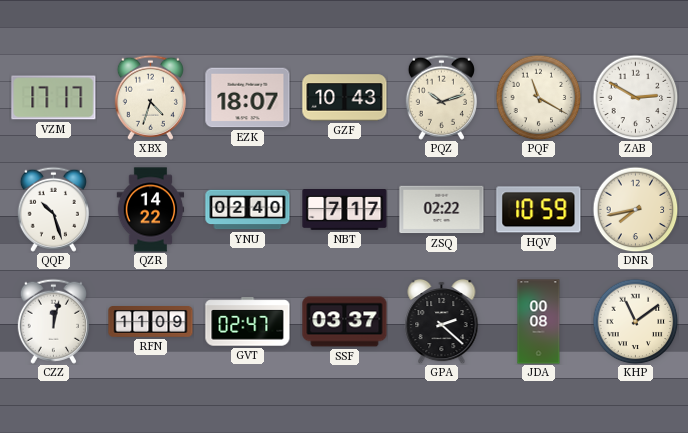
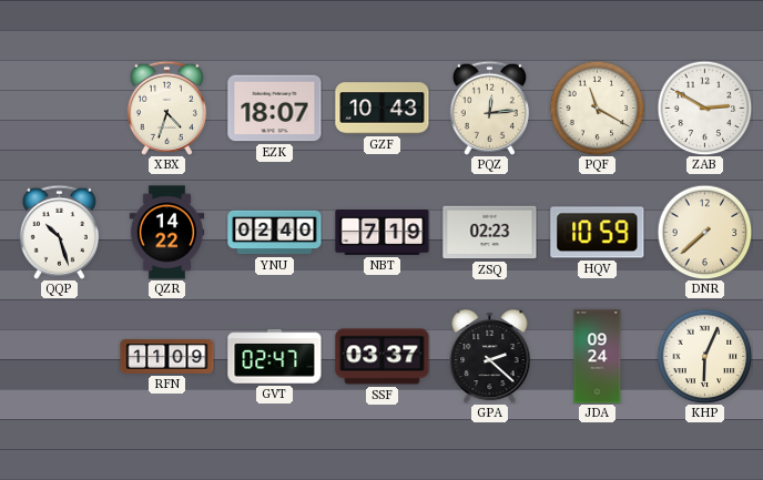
VZM: 17:17 -> none (54, 98)
PQZ: 10:12 -> 12:14 (489, 108)
NBT: 7:17 -> 7:19 (383, 233)
ZSQ: 02:22 -> 02:23 (490, 233)
DNR: 7:43 -> 7:38 (704, 232)
CZZ: 12:02 -> none (53, 321)
JDA: 00:08 -> 09:24 (598, 357)
KHP: 11:09 -> 6:04 (704, 356)
